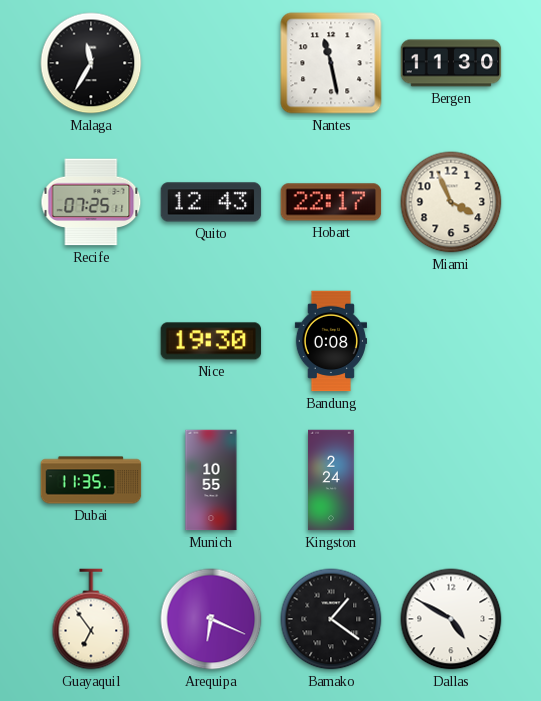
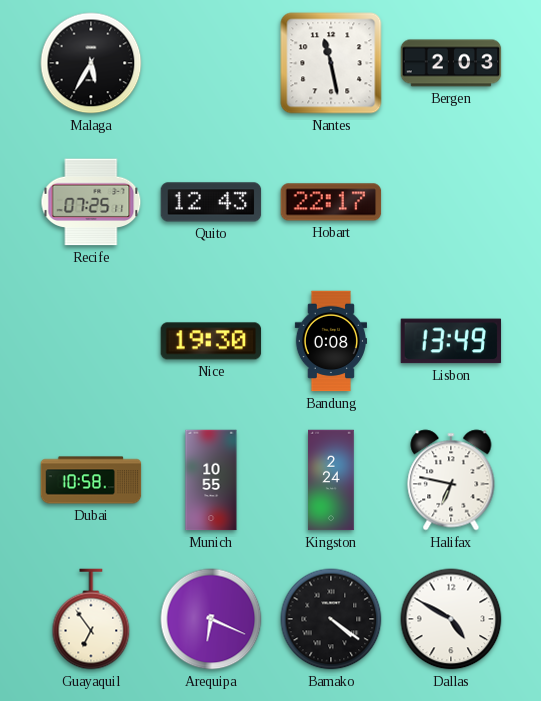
Malaga: 11:35 -> 5:35 (91, 63)
Bergen: 11:30 -> 2:03 (451, 63)
Miami: 3:56 -> none (451, 202)
Lisbon: none -> 13:49 (451, 341)
Dubai: 11:35 -> 10:58 (91, 480)
Halifax: none -> 6:47 (451, 480)
Bamako: 1:21 -> 4:21 (331, 619)
